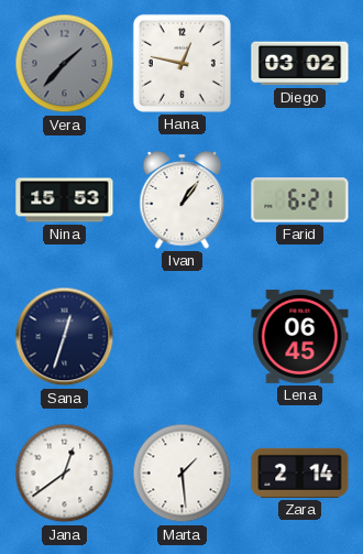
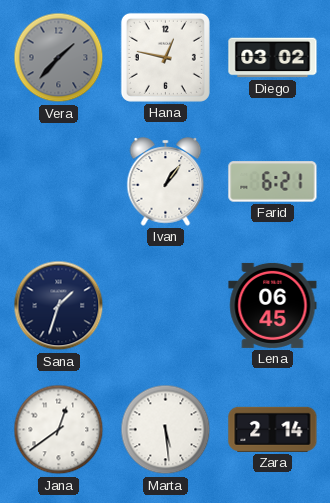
Nina: 15:53 -> none (65, 200)
Sana: 12:33 -> 1:33 (59, 306)
Marta: 1:29 -> 5:29 (166, 430)
